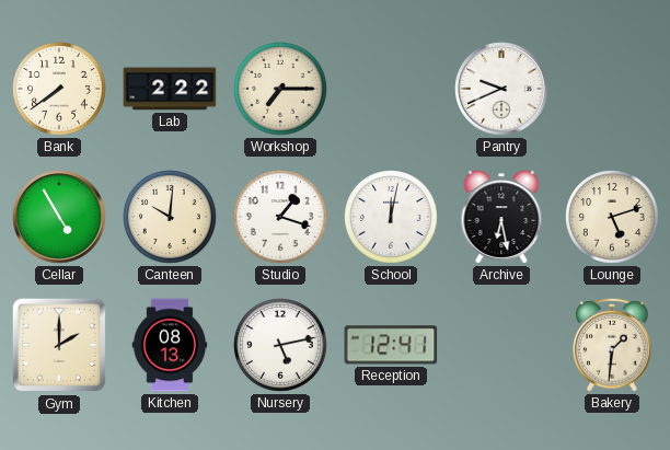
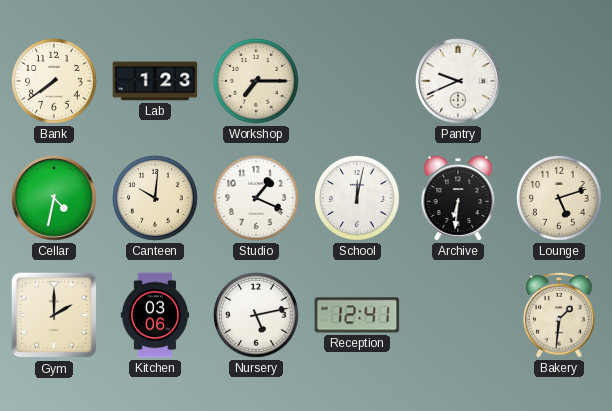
Lab: 2:22 -> 1:23 (155, 81)
Cellar: 4:55 -> 4:32 (54, 198)
Studio: 1:18 -> 1:19 (256, 198)
Archive: 6:28 -> 6:31 (458, 198)
Kitchen: 08:13 -> 03:06 (155, 315)
